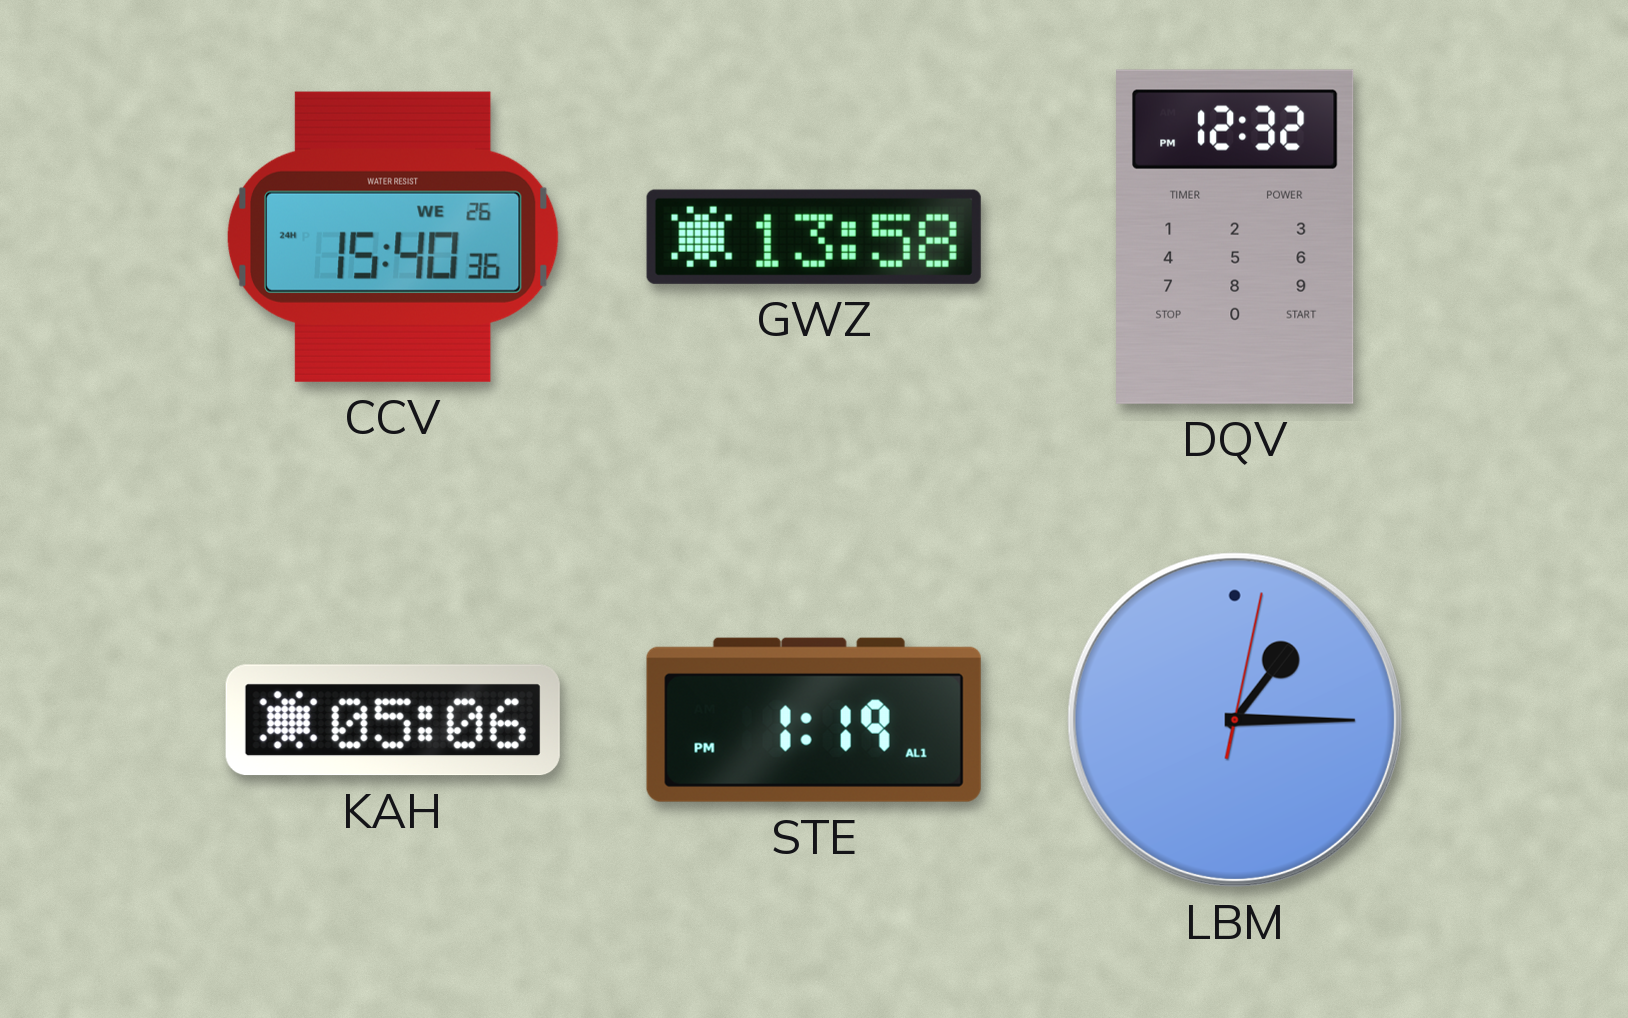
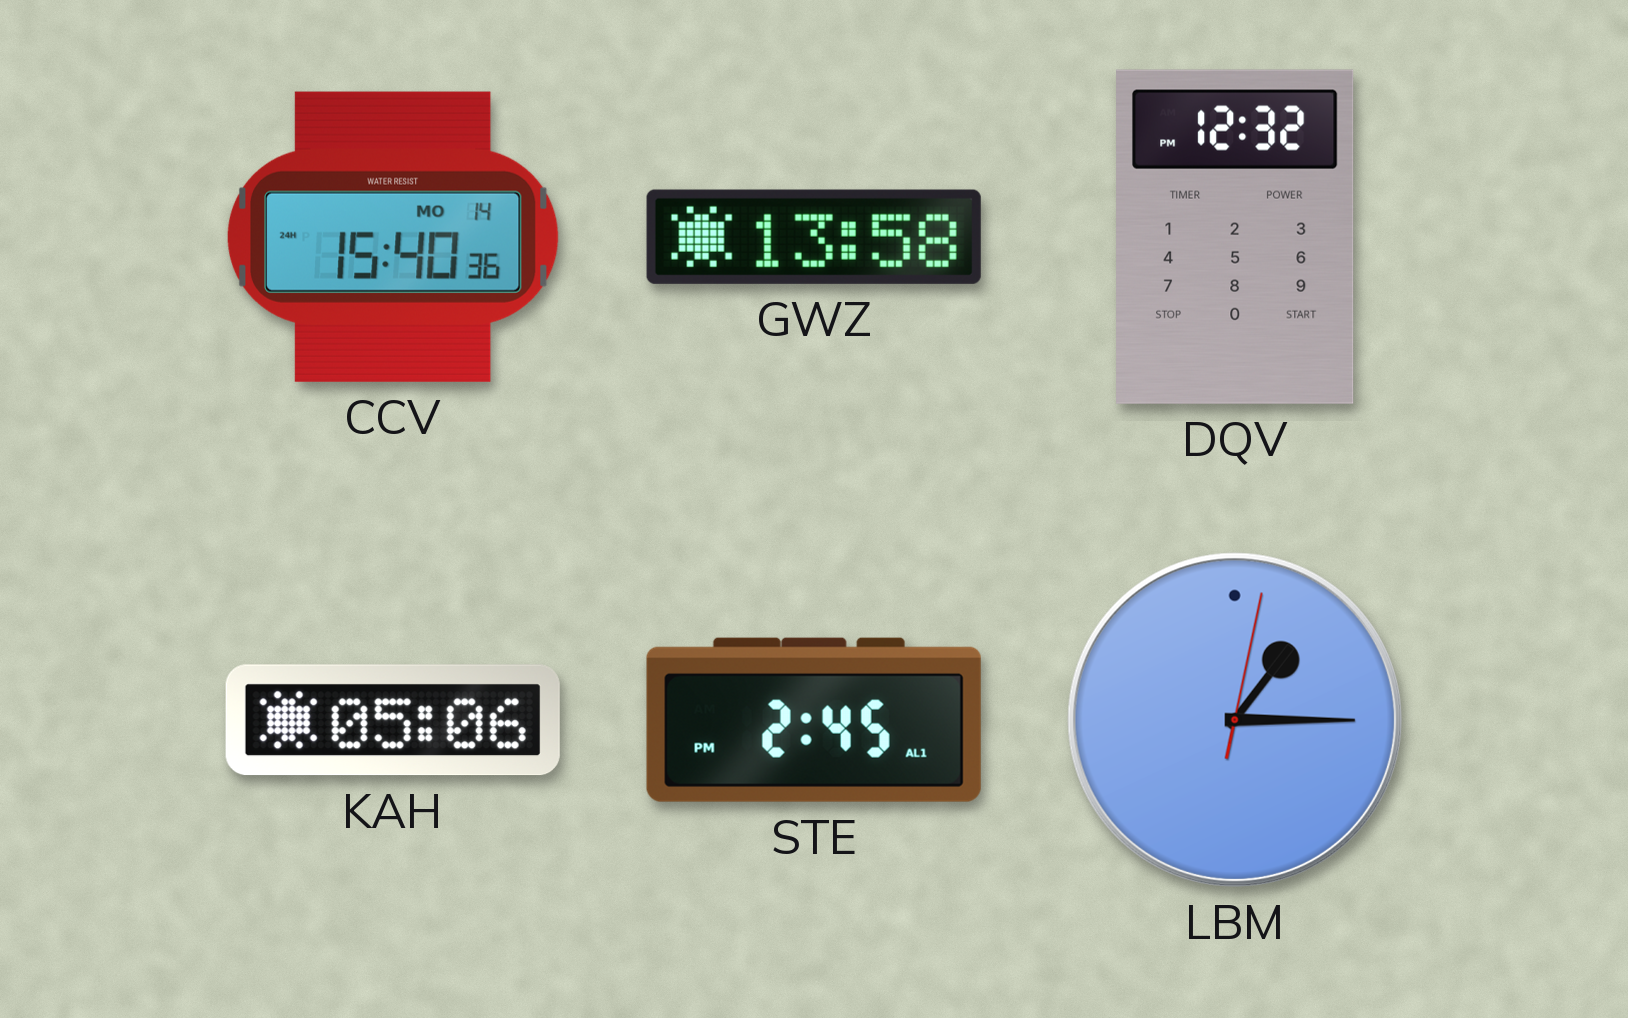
CCV date: WE 26 -> MO 14 (393, 237)
STE: 1:19 -> 2:45 (814, 720)
